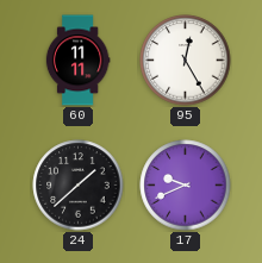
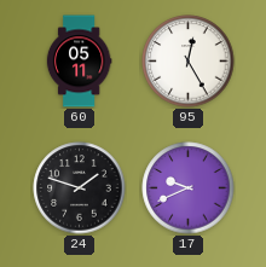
60: 11:11 -> 05:11 (79, 62)
24: 1:38 -> 1:48 (80, 188)
